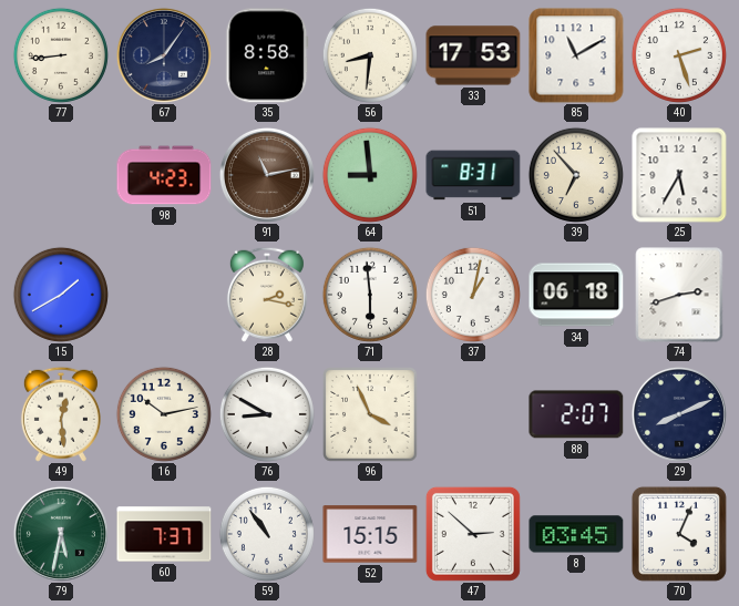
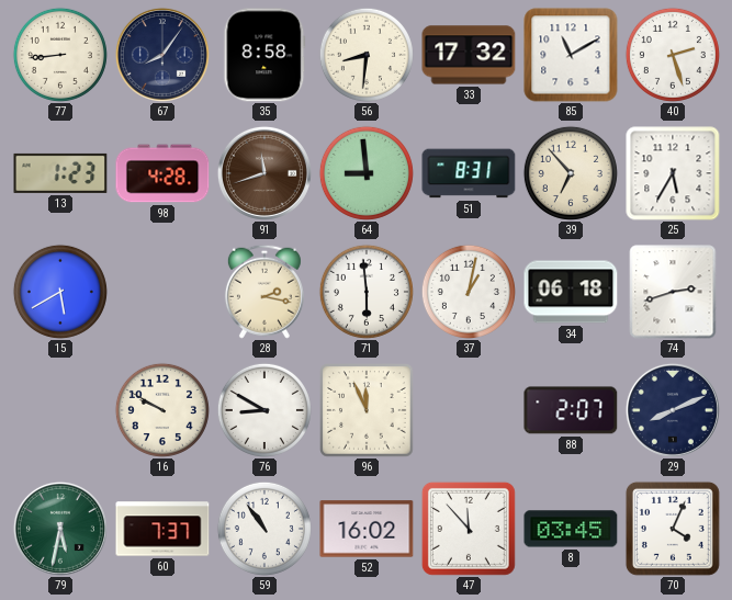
33: 17:53 -> 17:32 (469, 55)
13: none -> 1:23 (60, 173)
98: 4:23 -> 4:28 (162, 173)
91: 11:13 -> 11:42 (264, 173)
15: 1:40 -> 5:40 (60, 292)
49: 12:29 -> none (61, 414)
16: 10:13 -> 9:50 (162, 410)
96: 3:56 -> 11:56 (367, 410)
52: 15:15 -> 16:02 (367, 529)
47: 2:52 -> 11:53 (469, 529)
